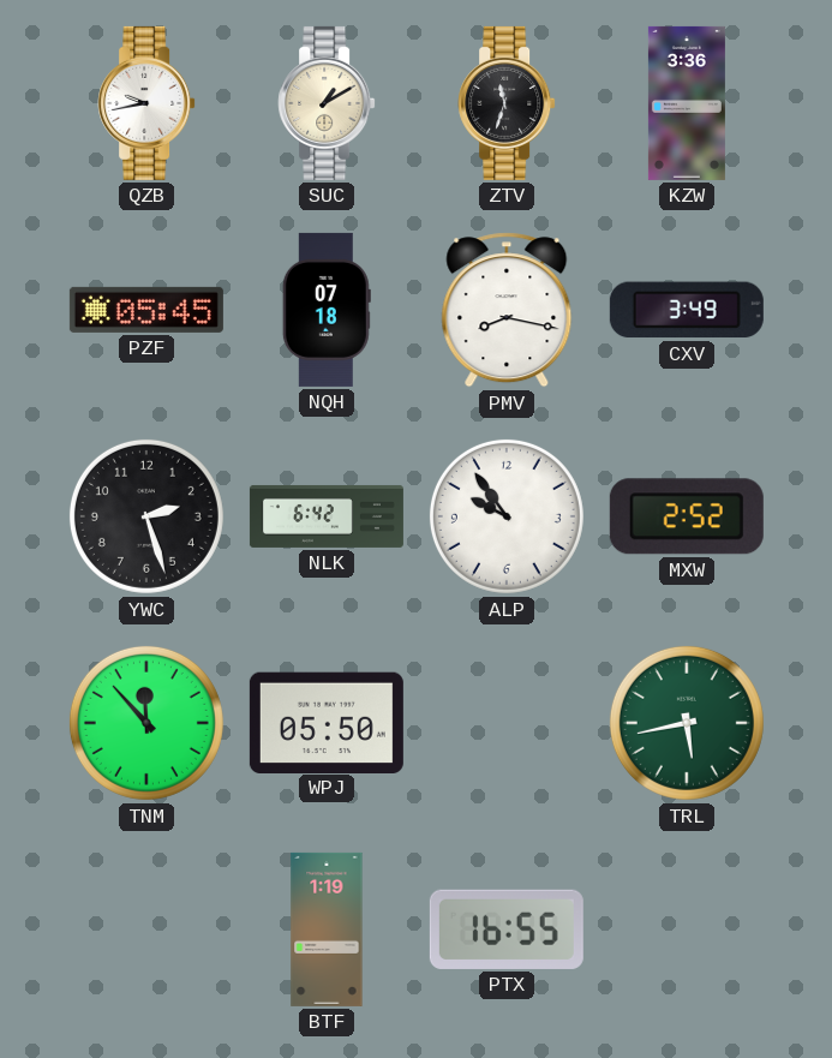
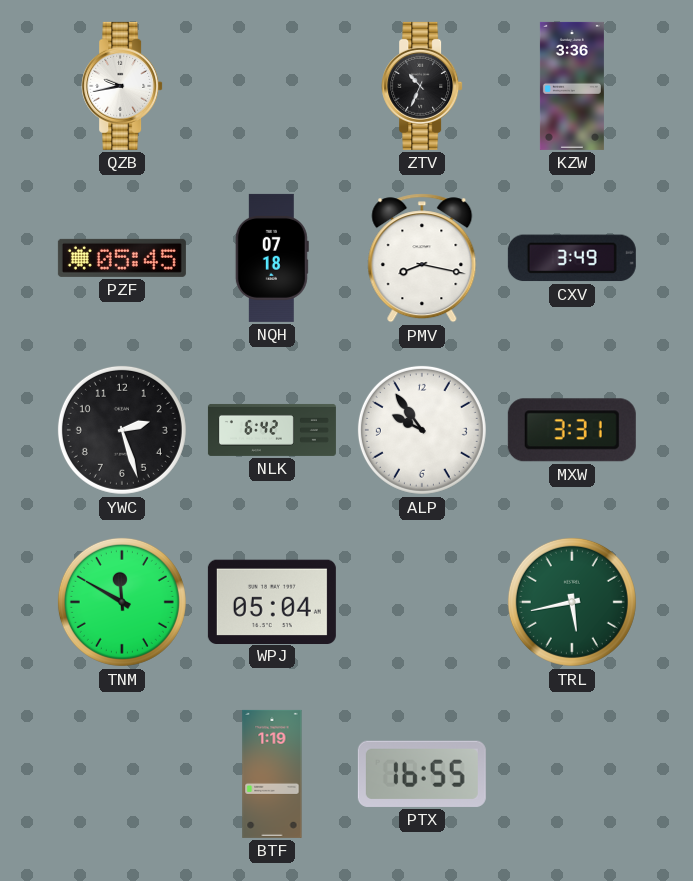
SUC: 1:10 -> none (327, 103)
ZTV: 11:33 -> 10:34 (422, 86)
MXW: 2:52 -> 3:31 (572, 430)
TNM: 11:53 -> 11:50 (122, 602)
WPJ: 05:50 -> 05:04 (272, 601)
